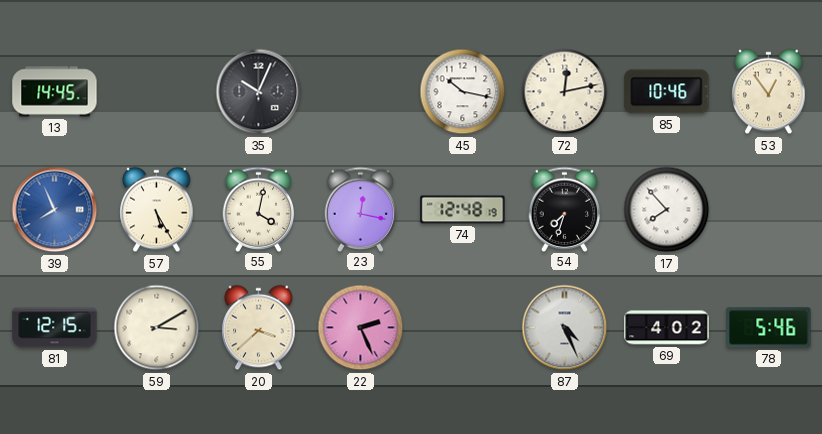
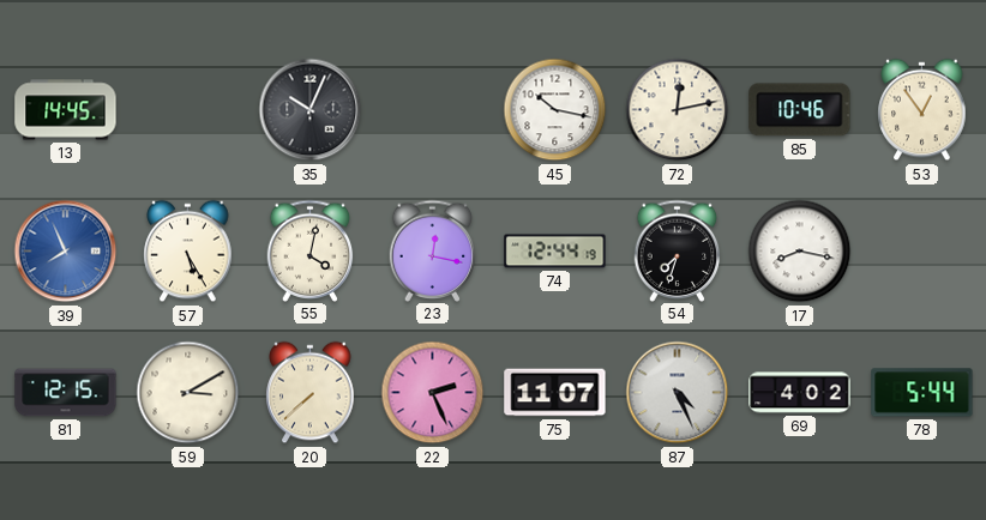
74: 12:48 -> 12:44 (555, 252)
17: 7:53 -> 8:17 (800, 252)
20: 3:38 -> 7:38 (311, 393)
75: none -> 11:07 (555, 393)
78: 5:46 -> 5:44 (922, 393)
